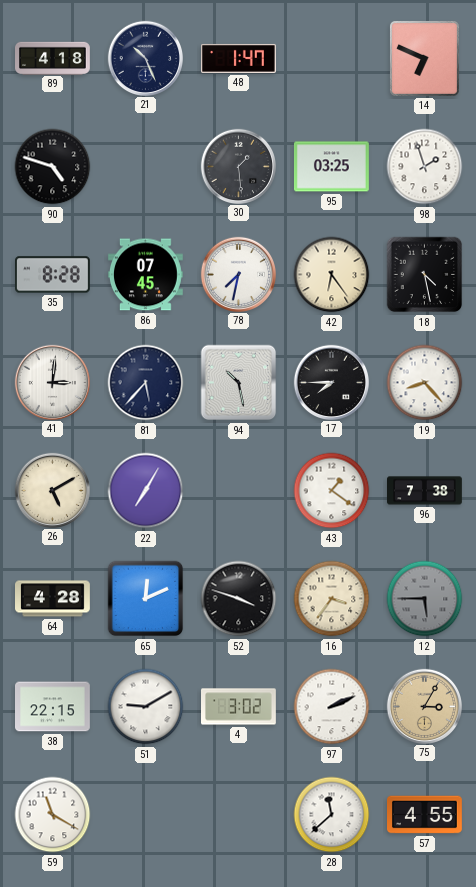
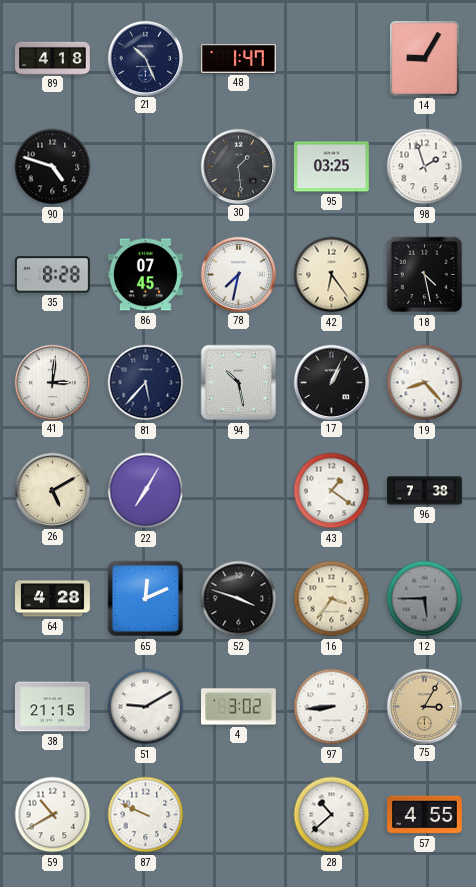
14: 6:49 -> 9:05 (424, 58)
17: 7:45 -> 1:04 (331, 382)
38: 22:15 -> 21:15 (53, 707)
97: 2:11 -> 8:44 (332, 707)
59: 11:20 -> 10:40 (53, 815)
87: none -> 9:49 (146, 815)
28: 11:38 -> 10:38 (332, 815)
